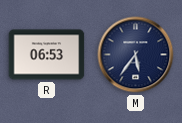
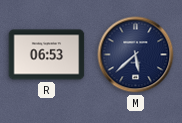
M: 5:36 -> 5:38 (136, 55)
